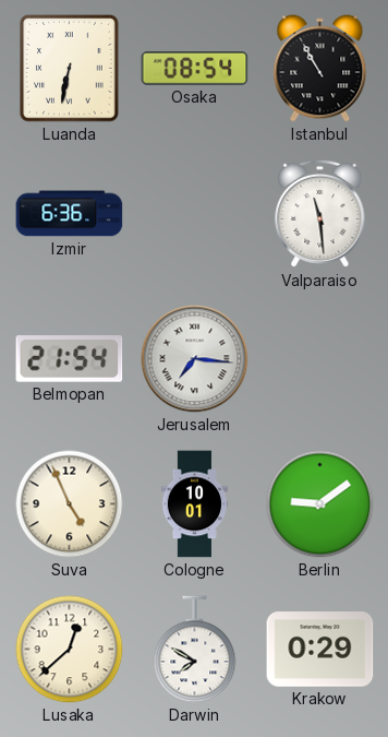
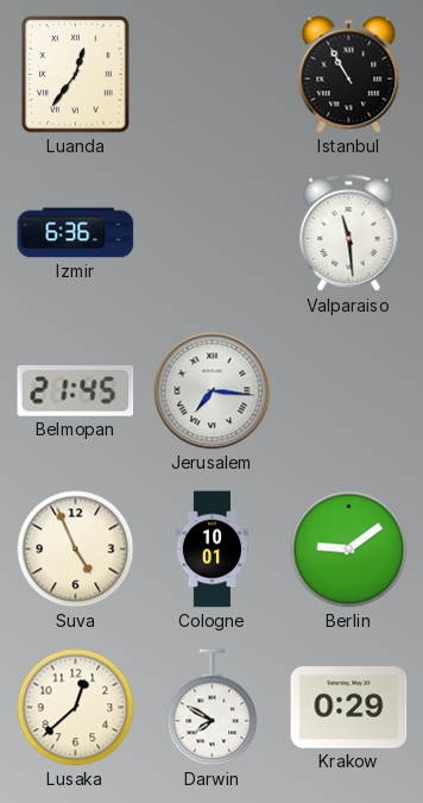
Luanda: 6:32 -> 12:36 (76, 75)
Osaka: 08:54 -> none (195, 69)
Belmopan: 21:54 -> 21:45 (76, 391)
